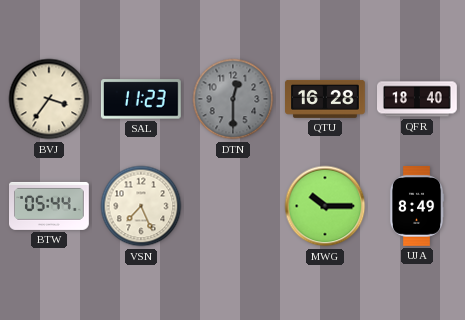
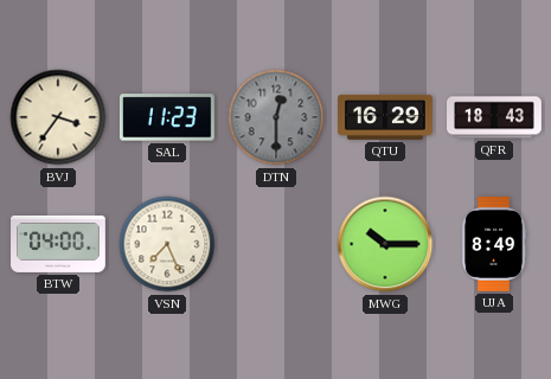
QTU: 16:28 -> 16:29 (386, 117)
QFR: 18:40 -> 18:43 (495, 117)
BTW: 05:44 -> 04:00 (59, 244)
